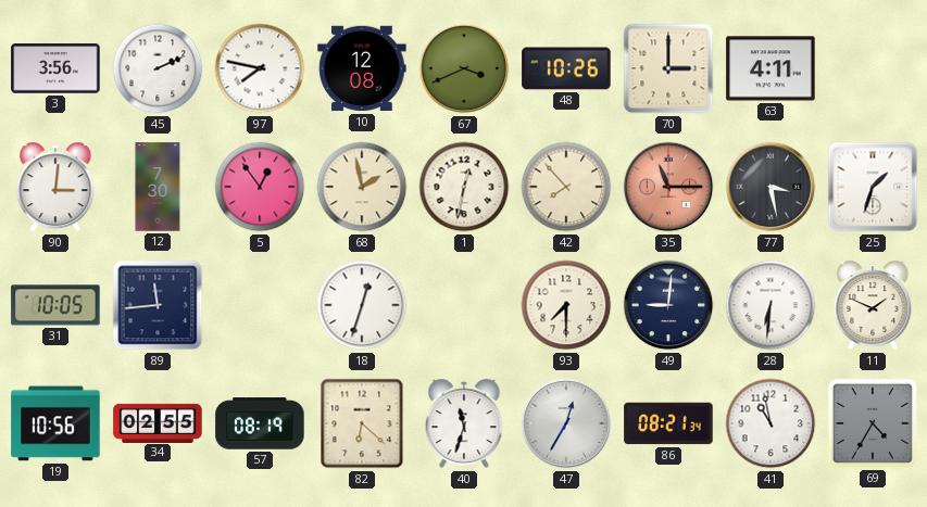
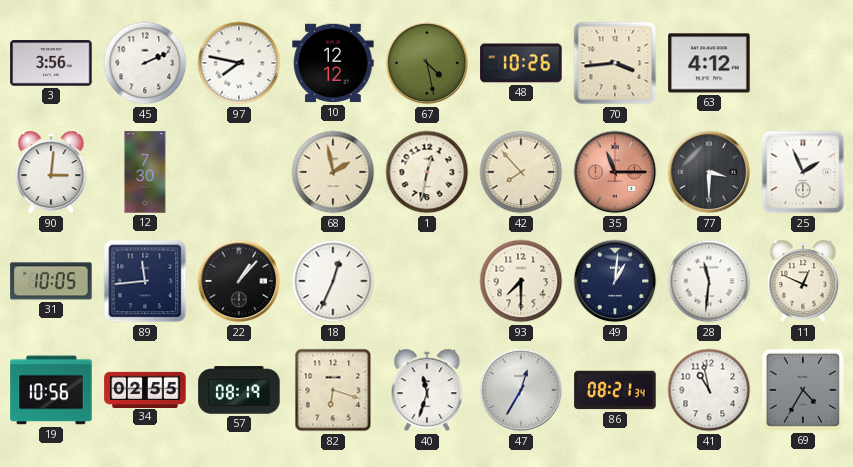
10: 12:08 -> 12:12 (333, 63)
67: 3:41 -> 4:28 (427, 63)
70: 3:00 -> 3:44 (615, 63)
63: 4:11 -> 4:12 (709, 63)
5: 12:54 -> none (260, 187)
77: 3:28 -> 3:30 (709, 172)
25: 1:33 -> 1:56 (803, 172)
22: none -> 1:07 (239, 281)
18: 12:33 -> 12:34 (333, 281)
49: 9:01 -> 1:01 (615, 281)
28: 6:31 -> 11:31 (709, 281)
11: 1:49 -> 12:49 (803, 281)
82: 6:22 -> 6:18 (333, 390)
